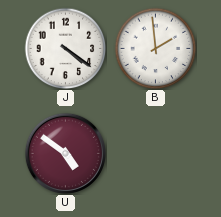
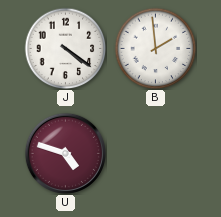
U: 4:51 -> 4:48 (65, 153)
